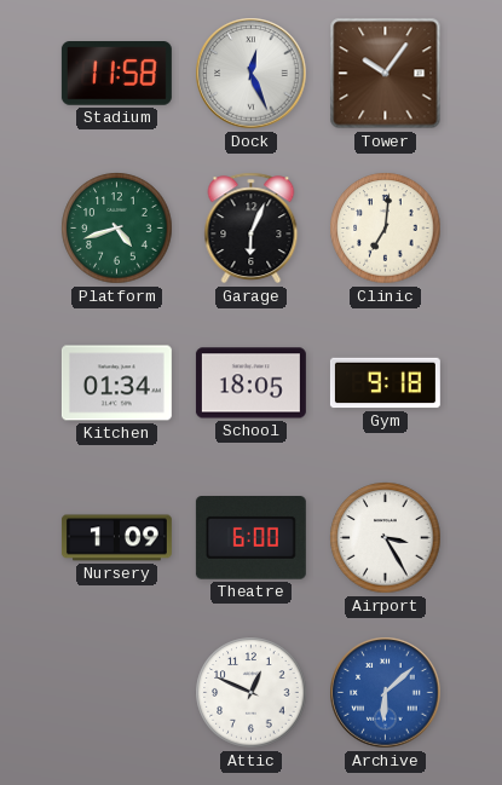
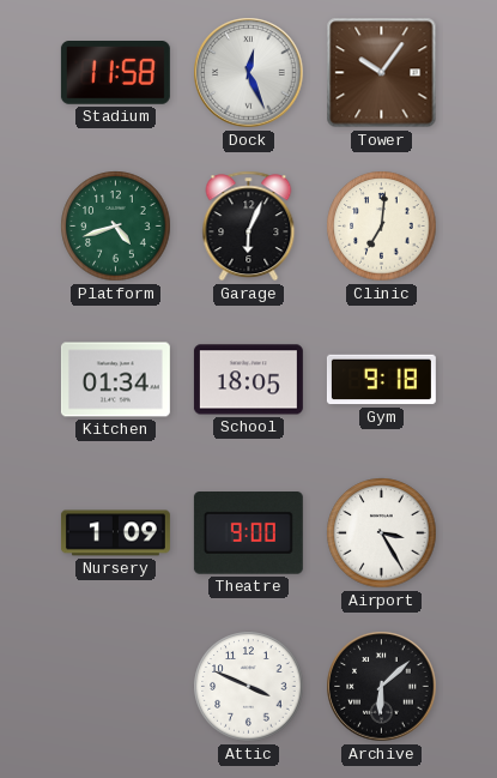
Theatre: 6:00 -> 9:00 (248, 533)
Attic: 12:49 -> 3:49 (249, 687)
Archive dial: blue -> black (382, 687)
